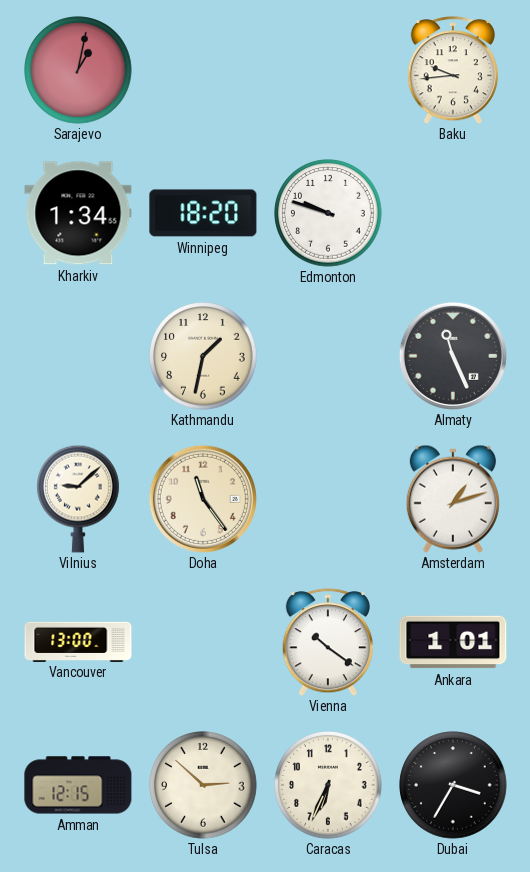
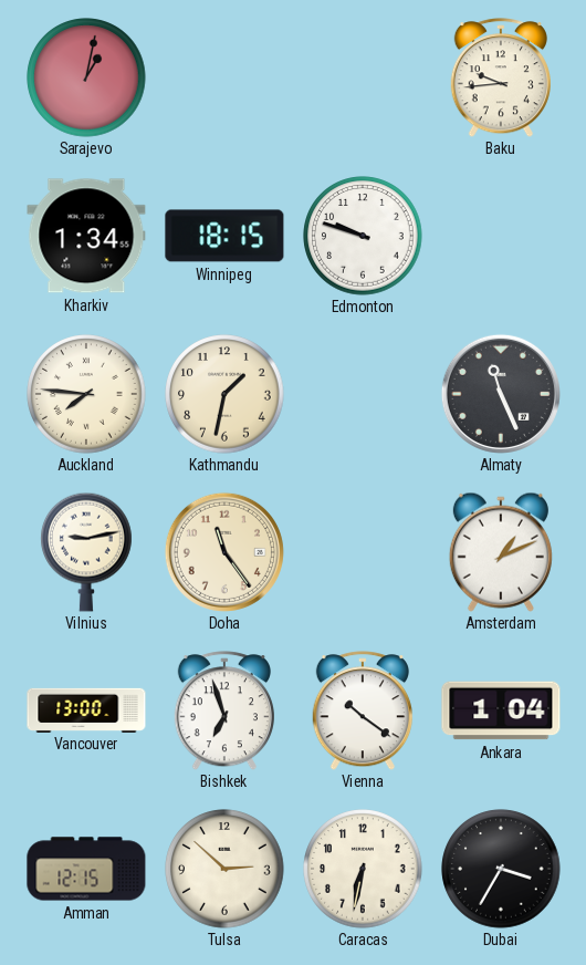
Winnipeg: 18:20 -> 18:15 (224, 236)
Auckland: none -> 7:46 (86, 394)
Vilnius: 9:08 -> 9:13 (87, 552)
Amsterdam: 1:12 -> 1:11 (501, 552)
Bishkek: none -> 6:57 (224, 710)
Ankara: 1:01 -> 1:04 (501, 710)
Caracas: 6:34 -> 6:32 (363, 869)
